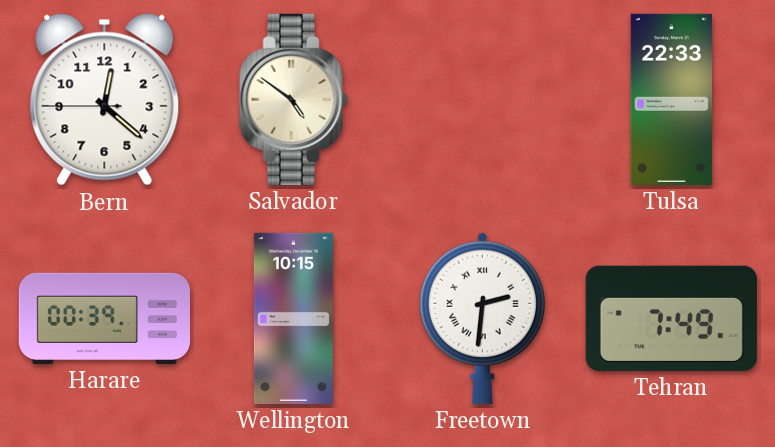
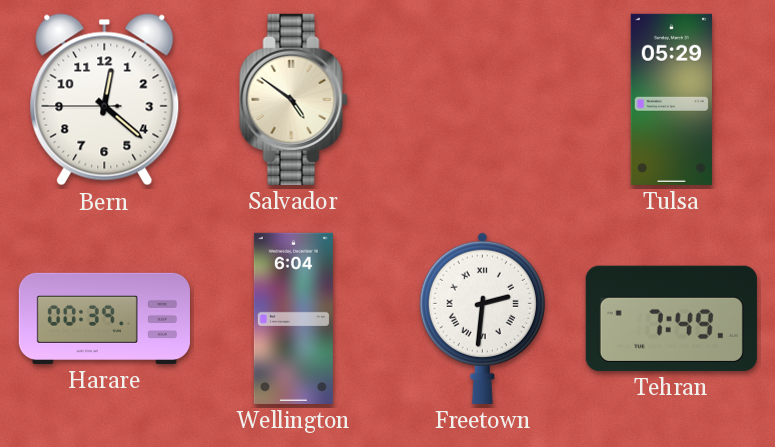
Tulsa: 22:33 -> 05:29 (671, 99)
Wellington: 10:15 -> 6:04 (293, 318)
